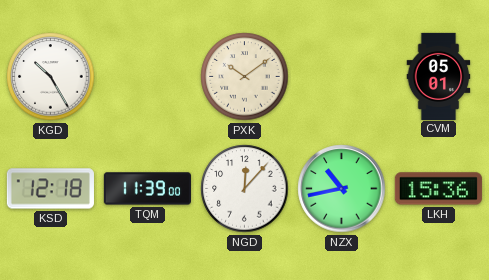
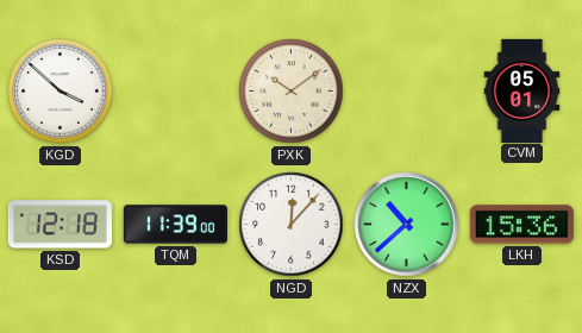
KGD: 10:25 -> 3:52 (61, 92)
NZX: 10:43 -> 10:38 (407, 225)
